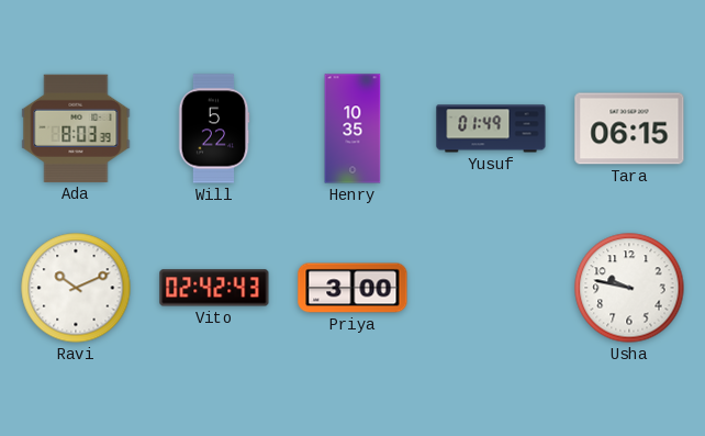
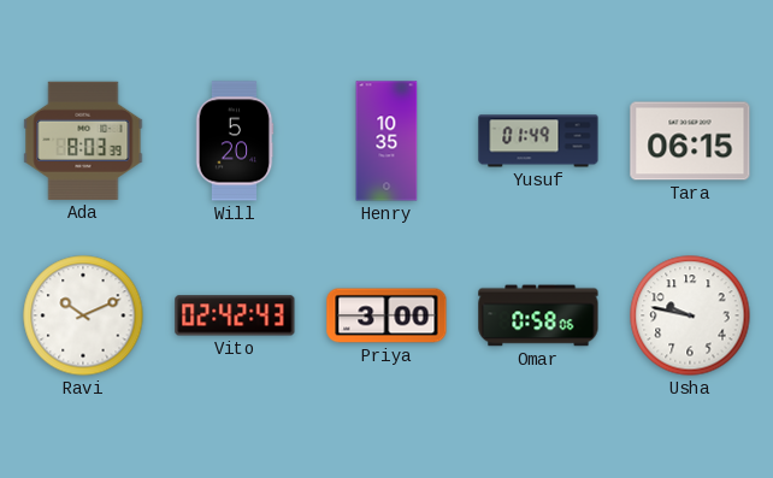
Will: 5:22 -> 5:20 (235, 141)
Omar: none -> 0:58 (538, 315)
